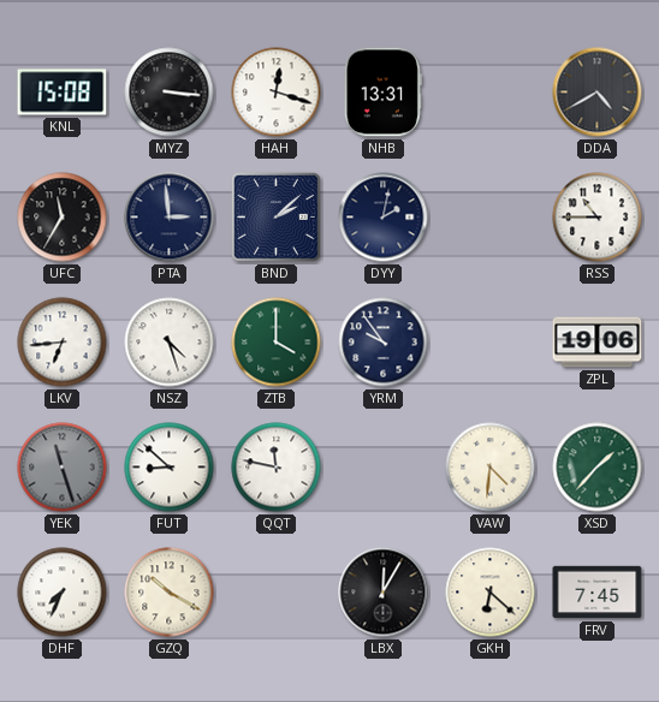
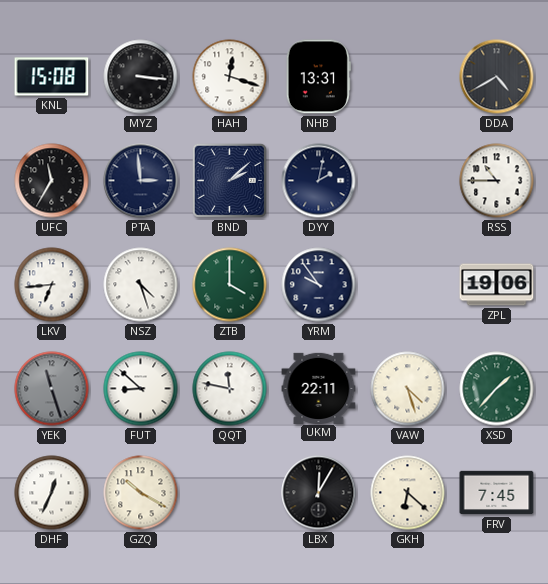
UKM: none -> 22:11 (319, 388)
VAW: 4:31 -> 4:27 (408, 389)
DHF: 7:34 -> 12:34 (52, 493)
